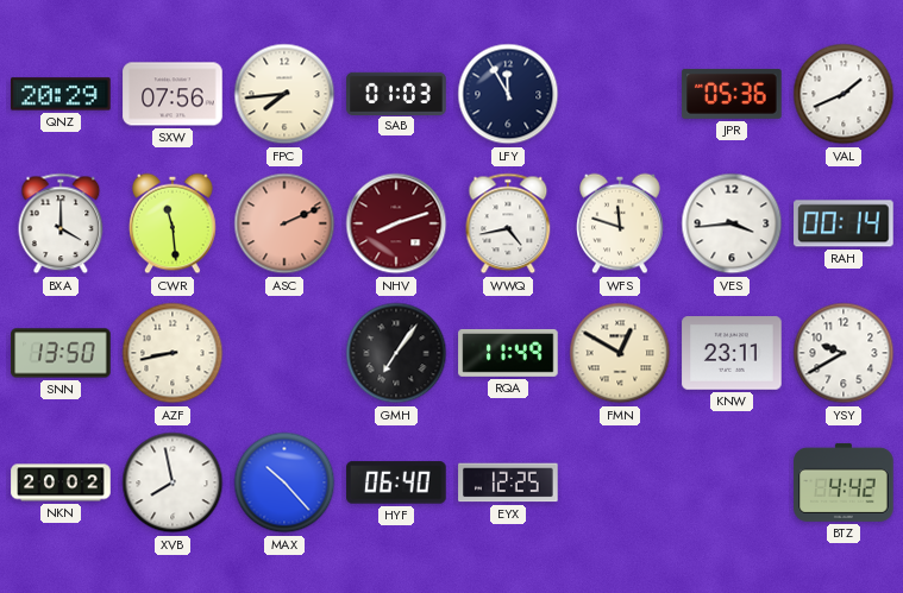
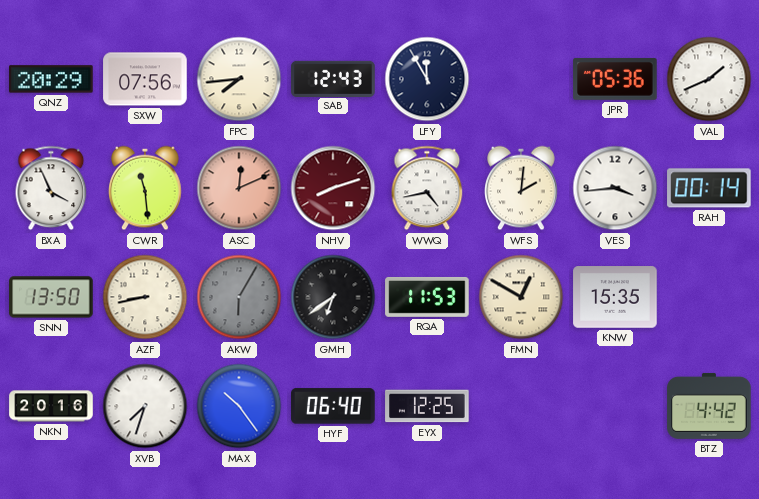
SAB: 01:03 -> 12:43 (333, 78)
BXA: 4:00 -> 3:56 (51, 188)
ASC: 2:11 -> 12:11 (239, 188)
WFS: 11:48 -> 2:01 (521, 188)
AKW: none -> 6:05 (239, 297)
GMH: 7:06 -> 6:39 (333, 297)
RQA: 11:49 -> 11:53 (427, 297)
KNW: 23:11 -> 15:35 (615, 297)
YSY: 9:40 -> none (844, 353)
NKN: 20:02 -> 20:16 (51, 406)
XVB: 7:58 -> 7:33 (145, 406)
MAX: 10:23 -> 10:24 (239, 406)
